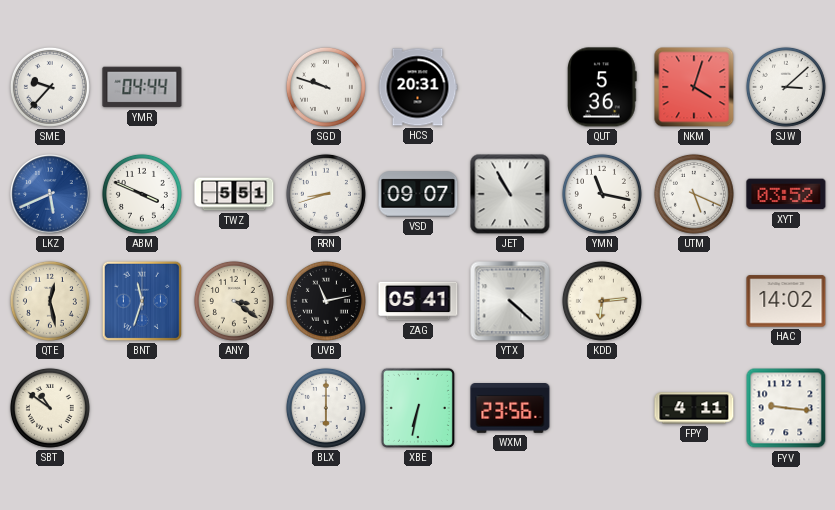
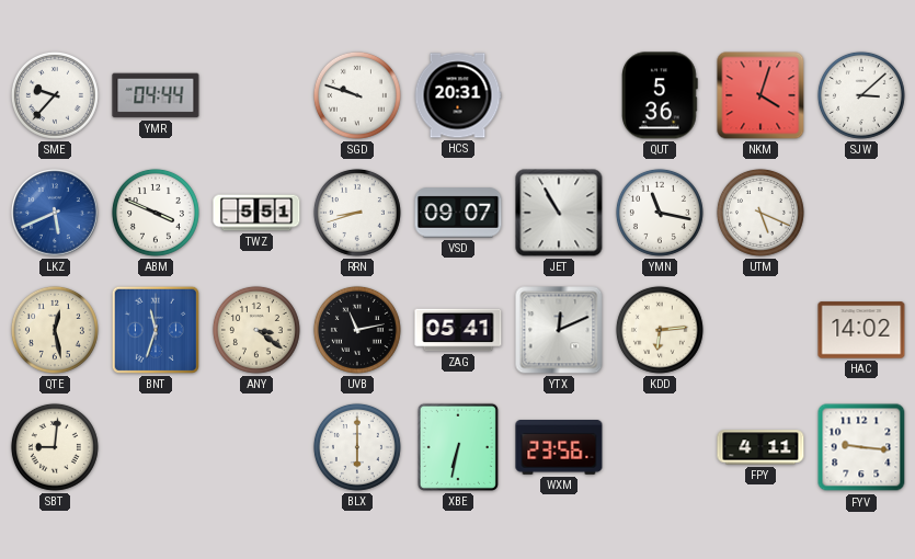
XYT: 03:52 -> none (786, 194)
YTX: 4:22 -> 12:11 (559, 330)
SBT: 10:51 -> 9:01 (55, 447)
